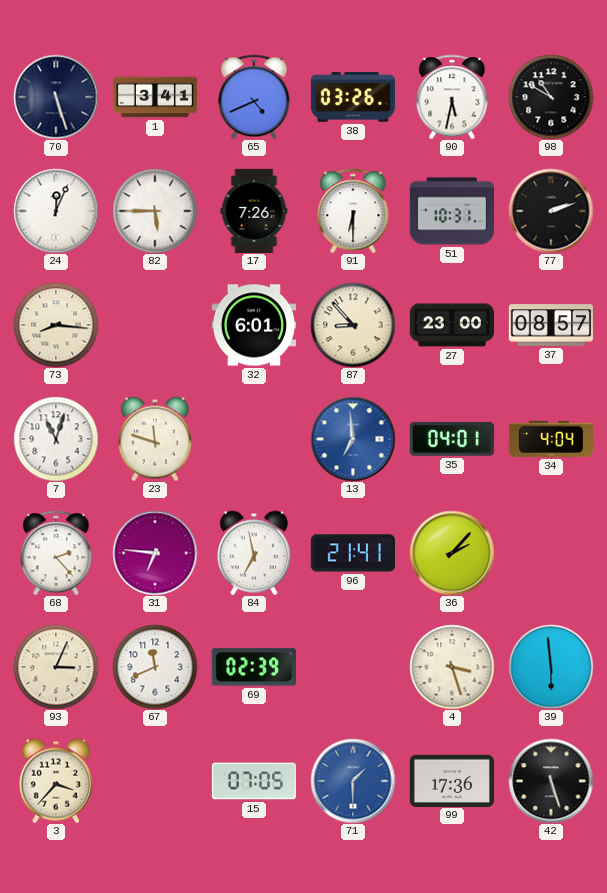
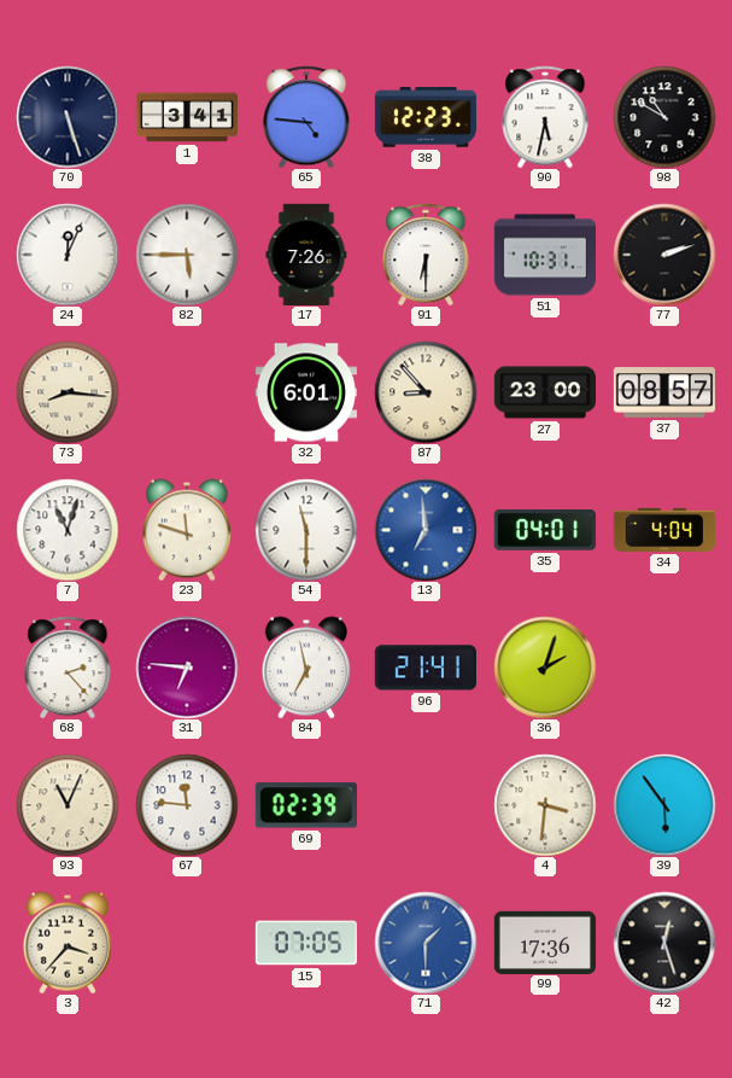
65: 4:41 -> 4:46 (306, 117)
38: 03:26 -> 12:23 (424, 117)
54: none -> 11:30 (306, 530)
36: 2:07 -> 2:03 (545, 668)
93: 3:04 -> 11:04 (68, 805)
67: 11:41 -> 11:46 (187, 805)
4: 3:27 -> 3:31 (545, 805)
39: 5:59 -> 5:54 (664, 805)
42: 5:27 -> 12:27 (664, 943)
